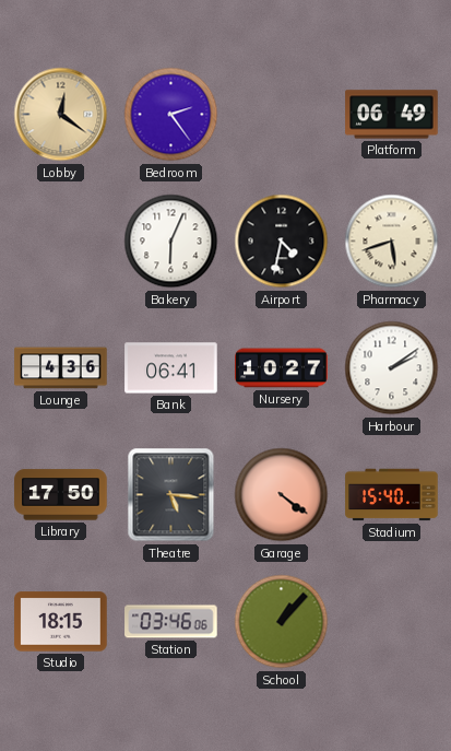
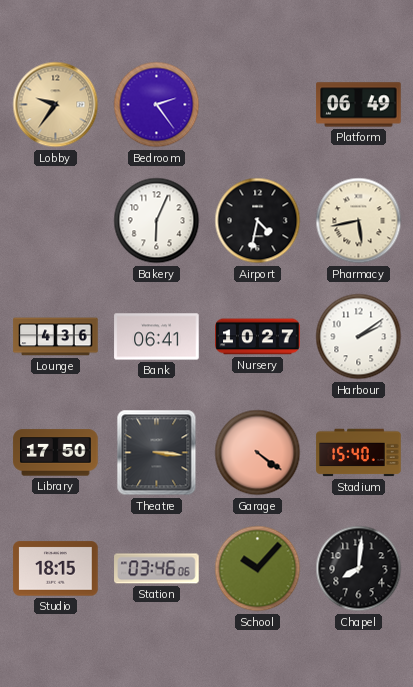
Lobby: 12:21 -> 9:36 (56, 105)
Pharmacy: 5:42 -> 5:43 (359, 221)
Theatre: 5:16 -> 3:16 (157, 453)
School: 1:07 -> 10:07 (258, 569)
Chapel: none -> 8:01 (359, 569)
